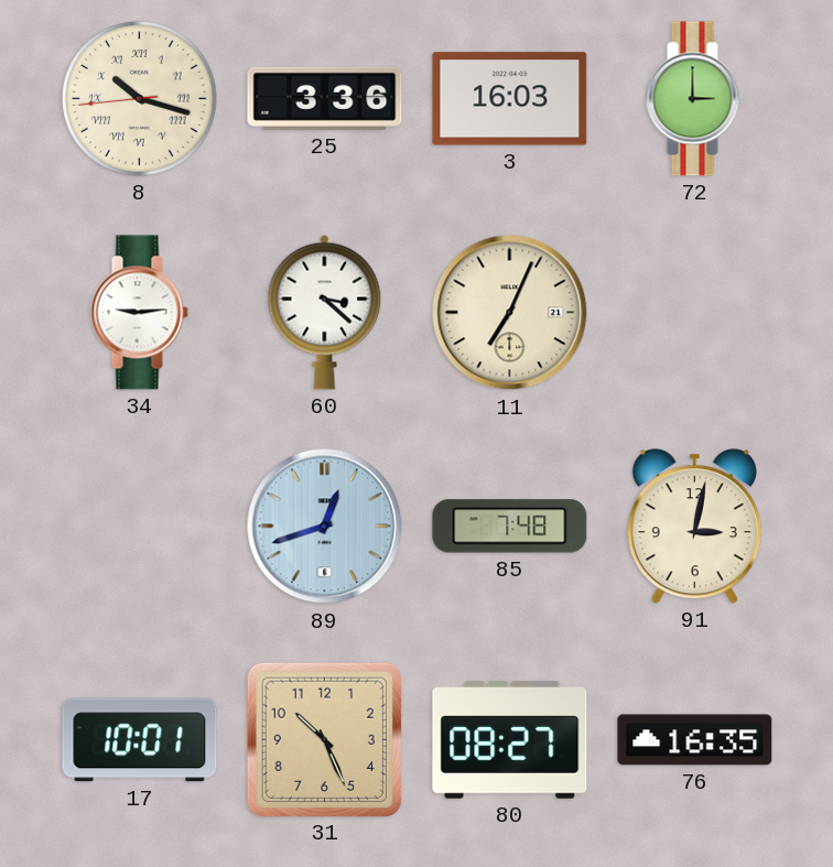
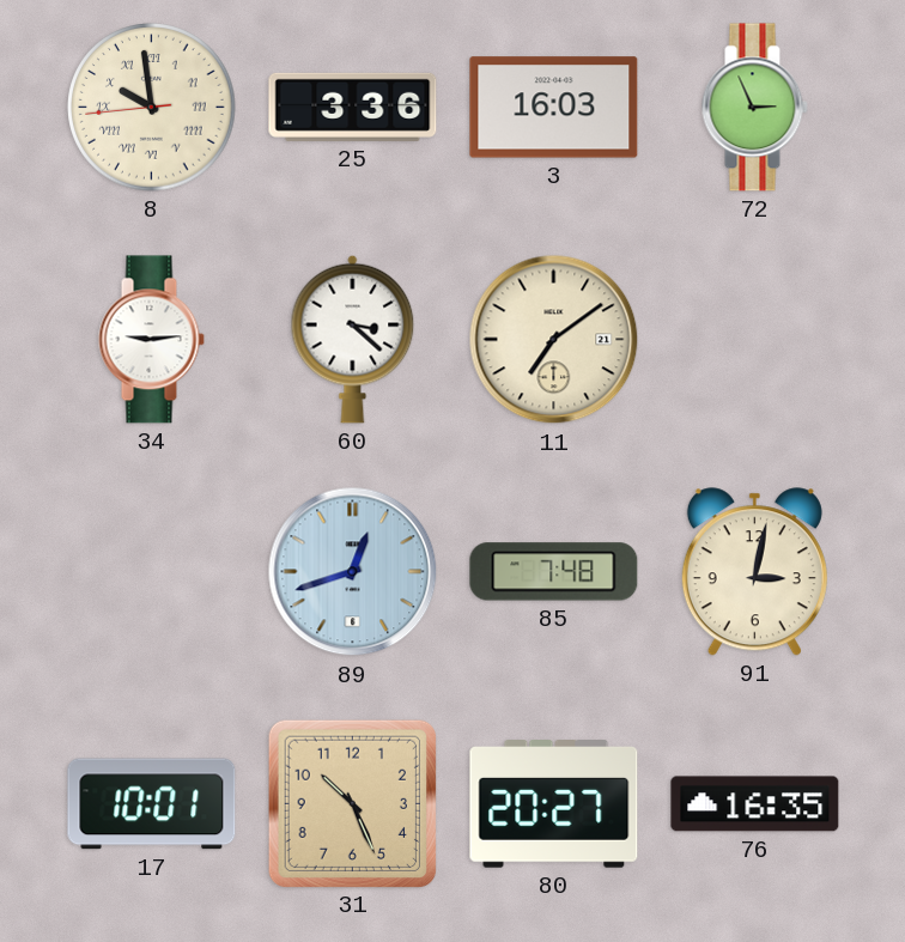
8: 10:17 -> 9:58 (152, 108)
72: 3:00 -> 2:56 (754, 108)
11: 7:04 -> 7:09 (554, 340)
80: 08:27 -> 20:27 (554, 804)
